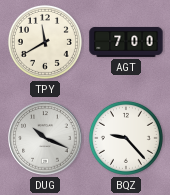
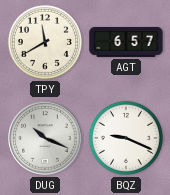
AGT: 7:00 -> 6:57 (126, 42)
BQZ: 9:23 -> 9:19 (126, 138)
